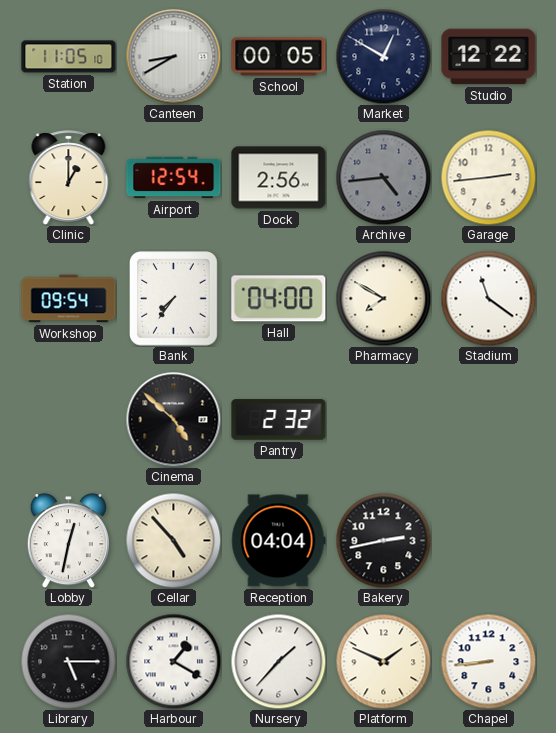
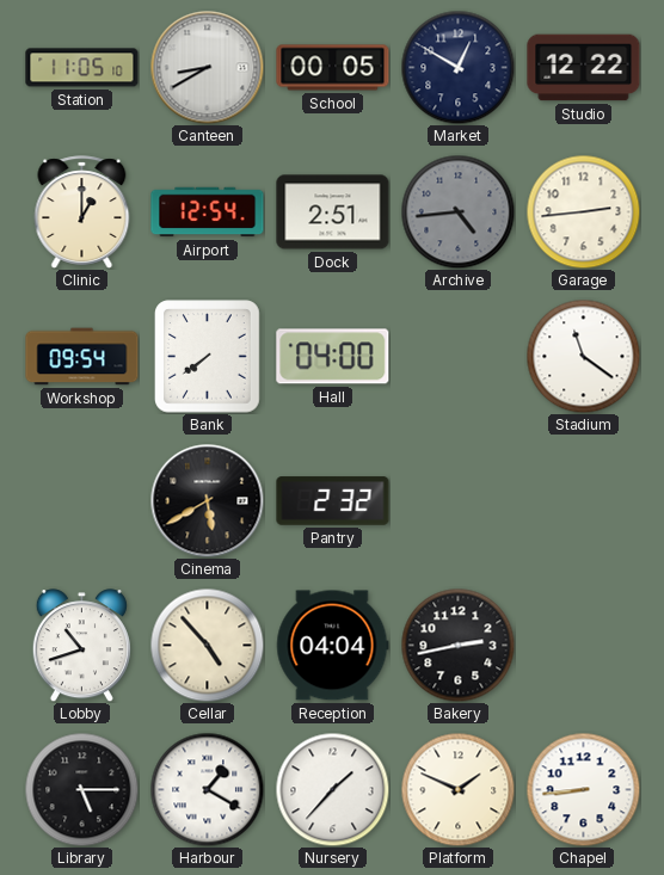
Dock: 2:56 -> 2:51 (333, 212)
Bank: 7:36 -> 7:39 (208, 357)
Pharmacy: 7:50 -> none (383, 298)
Cinema: 4:52 -> 5:40 (207, 500)
Lobby: 12:32 -> 10:42 (81, 646)
